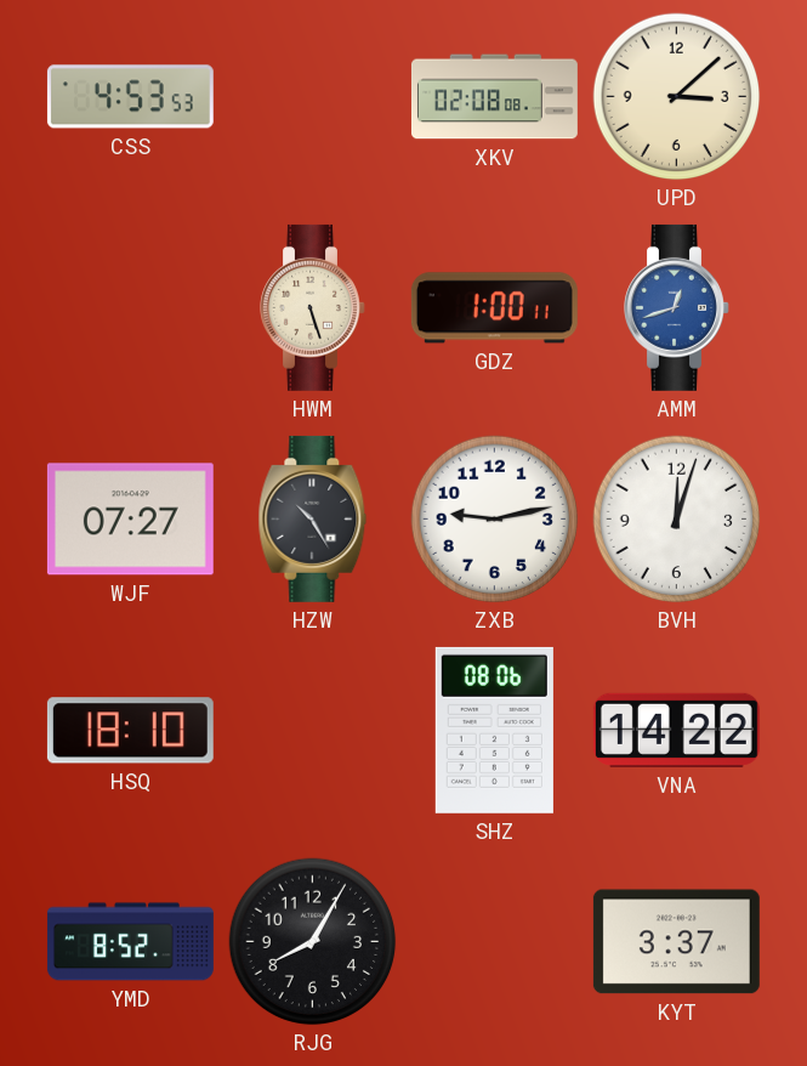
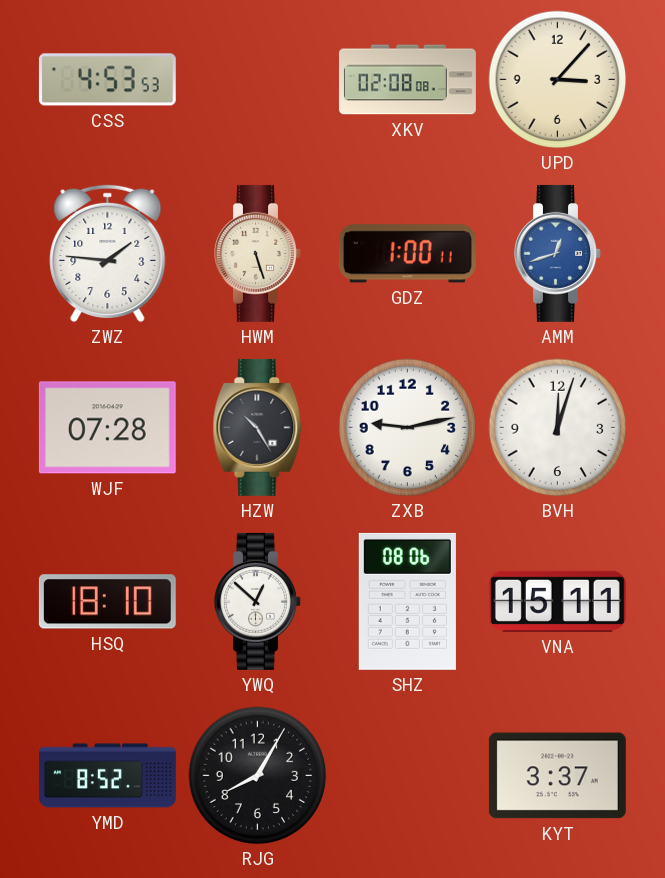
UPD: 3:08 -> 3:07 (558, 80)
ZWZ: none -> 1:46 (108, 254)
WJF: 07:27 -> 07:28 (107, 428)
YWQ: none -> 12:52 (258, 601)
VNA: 14:22 -> 15:11 (557, 601)
